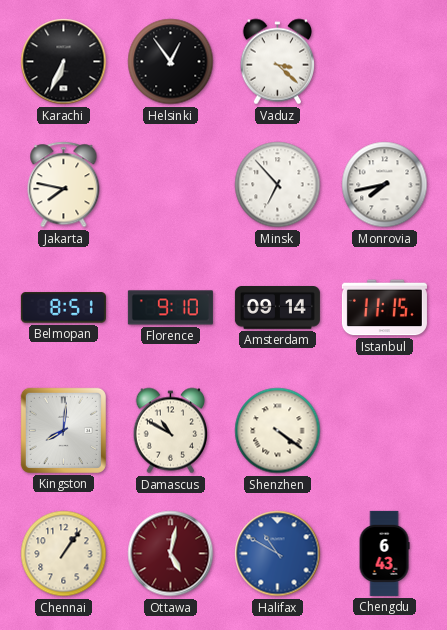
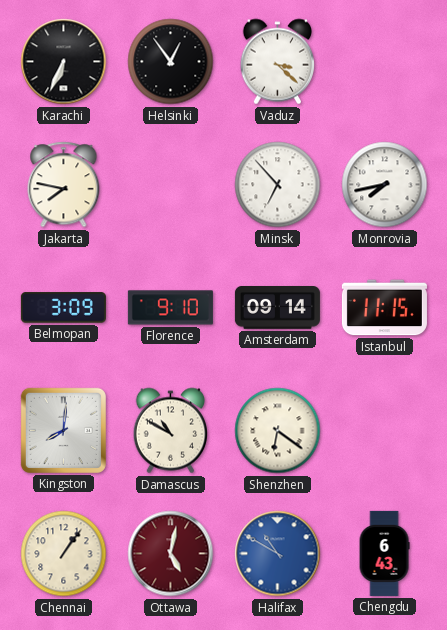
Belmopan: 8:51 -> 3:09 (63, 308)
Shenzhen: 4:21 -> 6:21 (278, 431)
